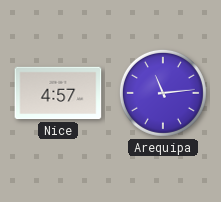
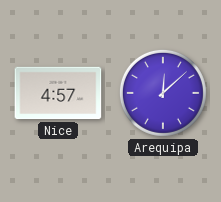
Arequipa: 11:14 -> 12:08 (163, 93)
